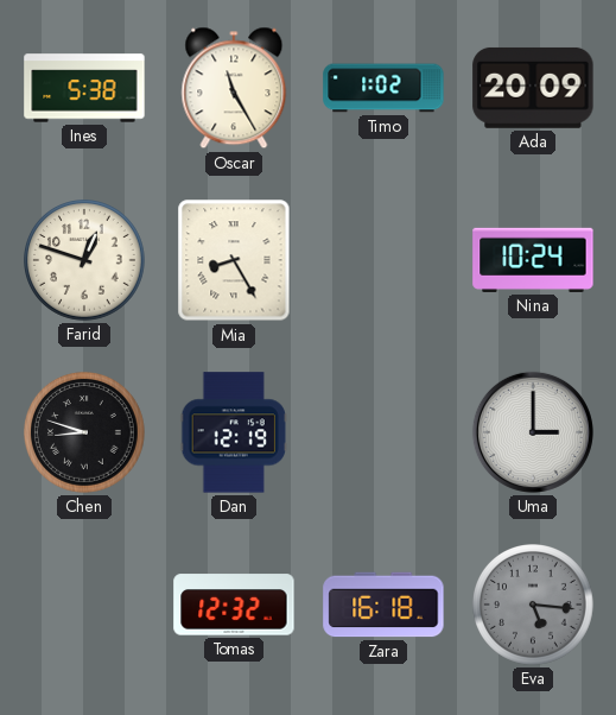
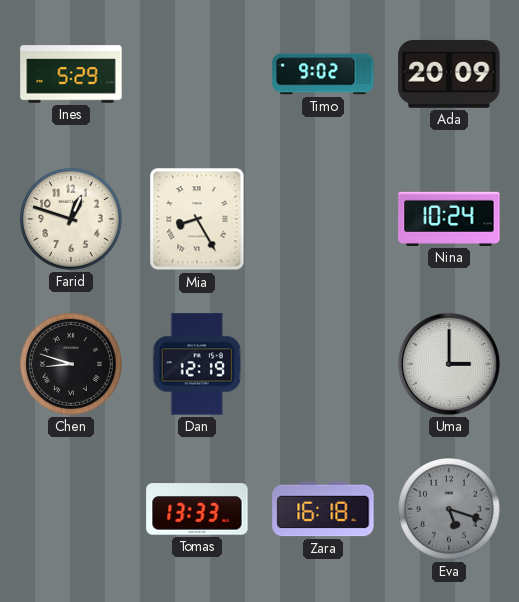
Ines: 5:38 -> 5:29 (71, 74)
Oscar: 11:25 -> none (234, 88)
Timo: 1:02 -> 9:02 (323, 74)
Tomas: 12:32 -> 13:33 (197, 509)
Eva: 5:16 -> 5:18 (450, 510)
